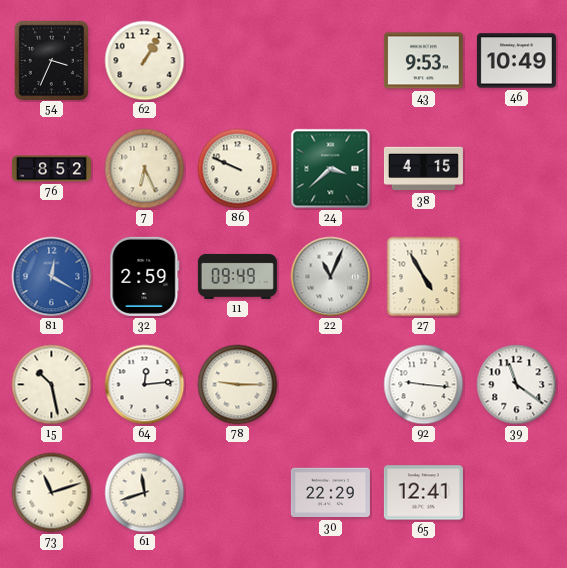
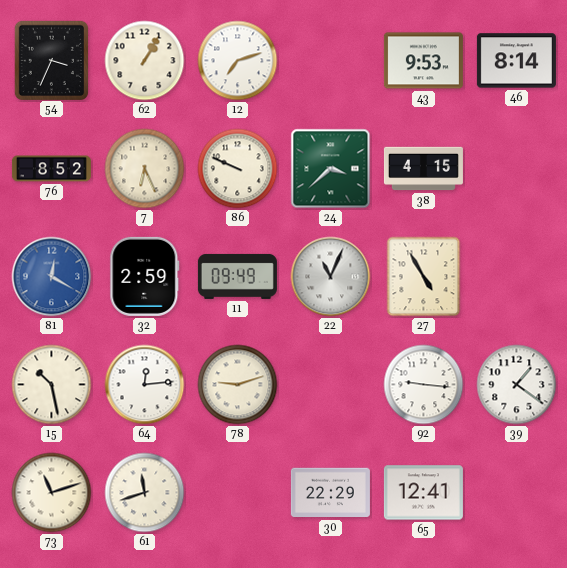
12: none -> 7:12 (238, 61)
46: 10:49 -> 8:14 (516, 61)
78: 9:15 -> 9:12 (238, 385)
39: 11:21 -> 1:21 (517, 385)
